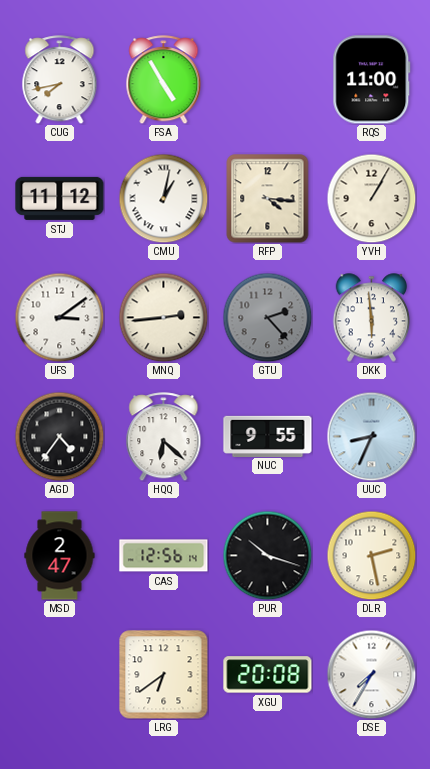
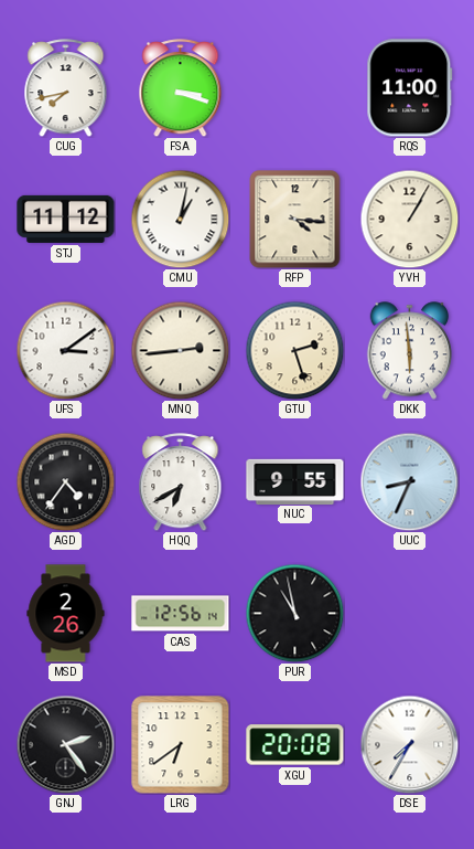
FSA: 4:55 -> 3:18 (181, 88)
GTU: 2:23 -> 2:27 (294, 350)
GTU dial: grey -> cream (294, 350)
HQQ: 6:22 -> 6:40 (181, 482)
MSD: 2:47 -> 2:26 (66, 614)
PUR: 10:18 -> 10:58 (294, 613)
DLR: 2:28 -> none (371, 555)
GNJ: none -> 2:24 (65, 744)
